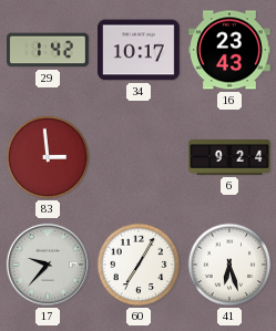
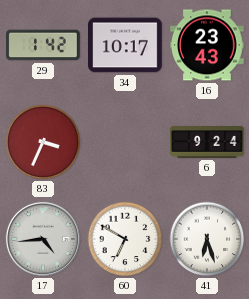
83: 2:59 -> 3:34 (43, 142)
17: 9:37 -> 4:44 (43, 239)
60: 7:05 -> 6:50 (125, 239)
